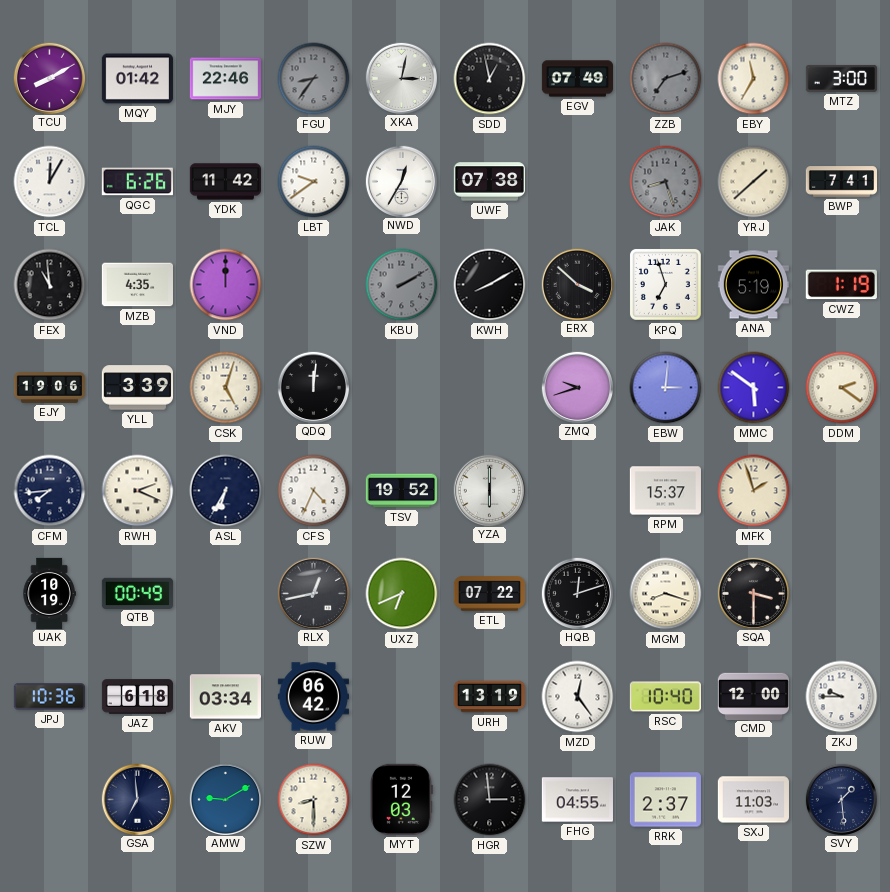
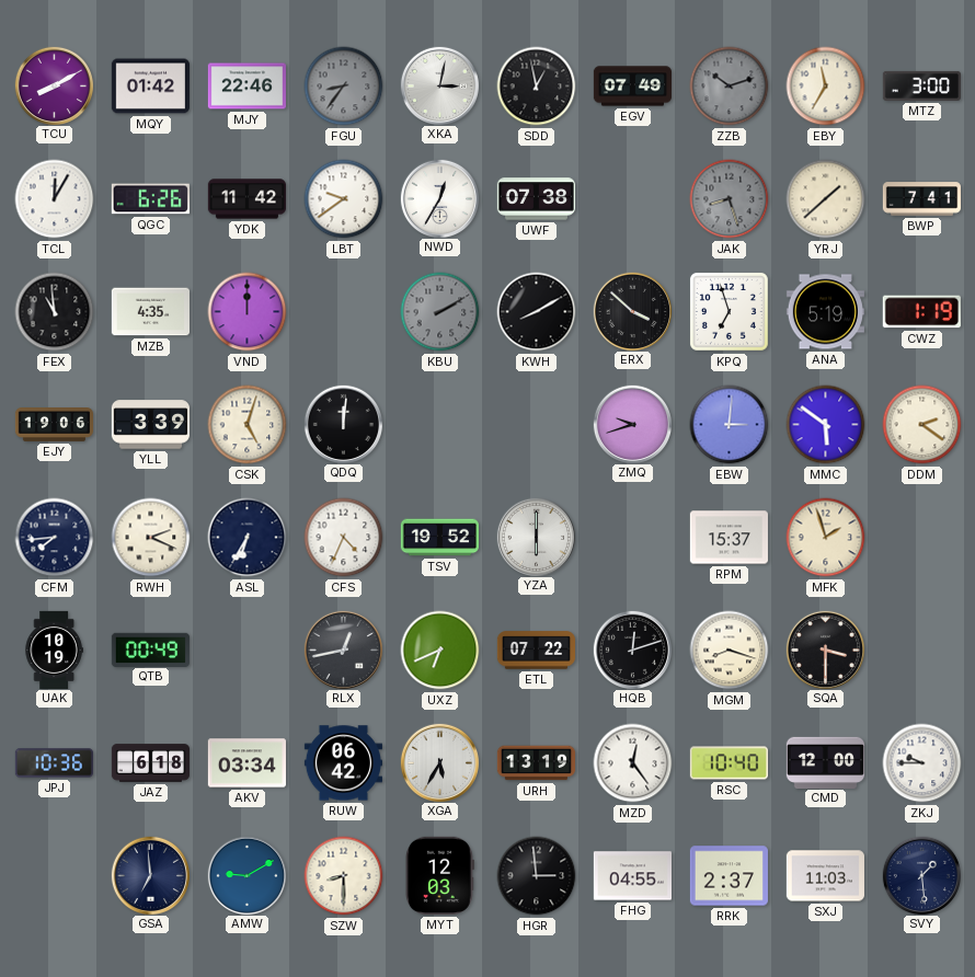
ZZB: 7:12 -> 10:12 (730, 87)
XGA: none -> 5:35 (439, 762)
